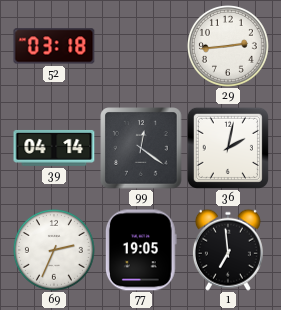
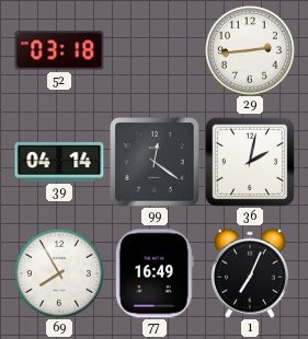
69: 2:34 -> 7:55 (59, 273)
77: 19:05 -> 16:49 (155, 273)
1: 6:59 -> 7:04 (250, 273)
